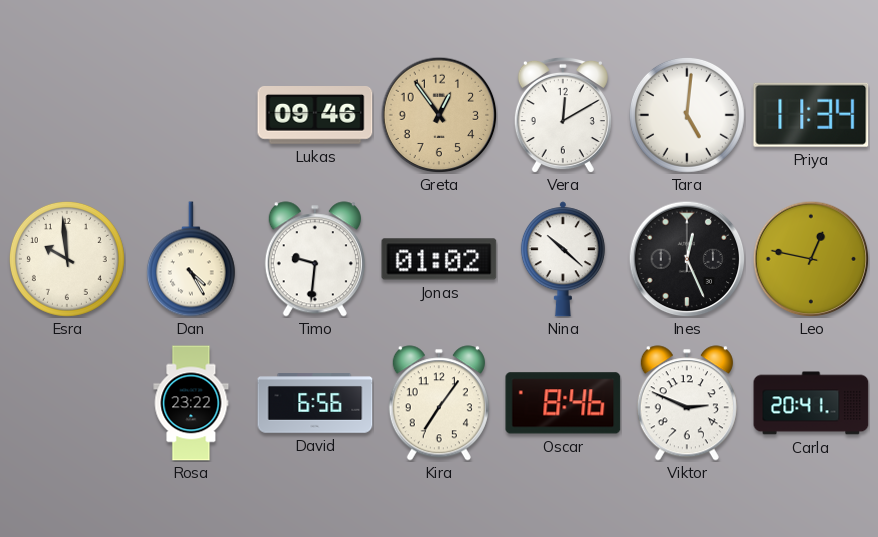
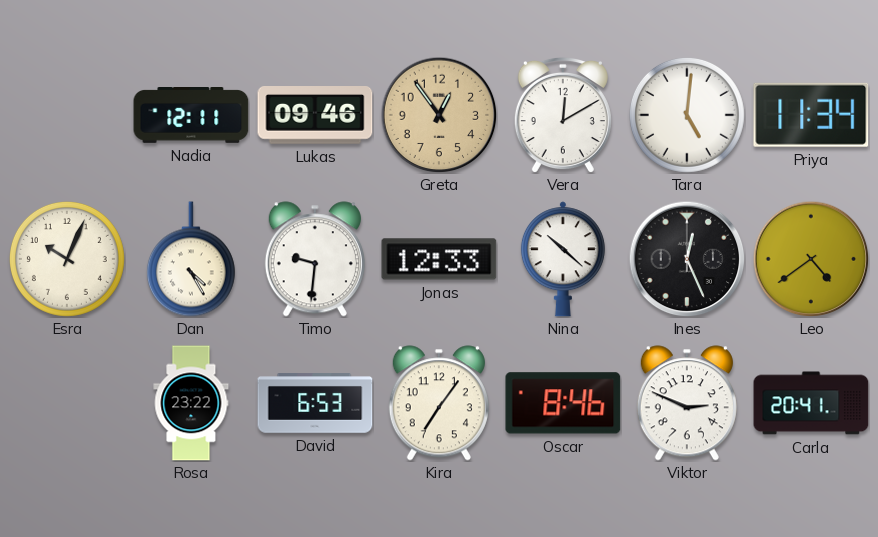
Nadia: none -> 12:11 (191, 116)
Esra: 9:59 -> 10:04 (67, 259)
Jonas: 01:02 -> 12:33 (439, 259)
Leo: 12:47 -> 4:39 (811, 259)
David: 6:56 -> 6:53 (315, 403)
